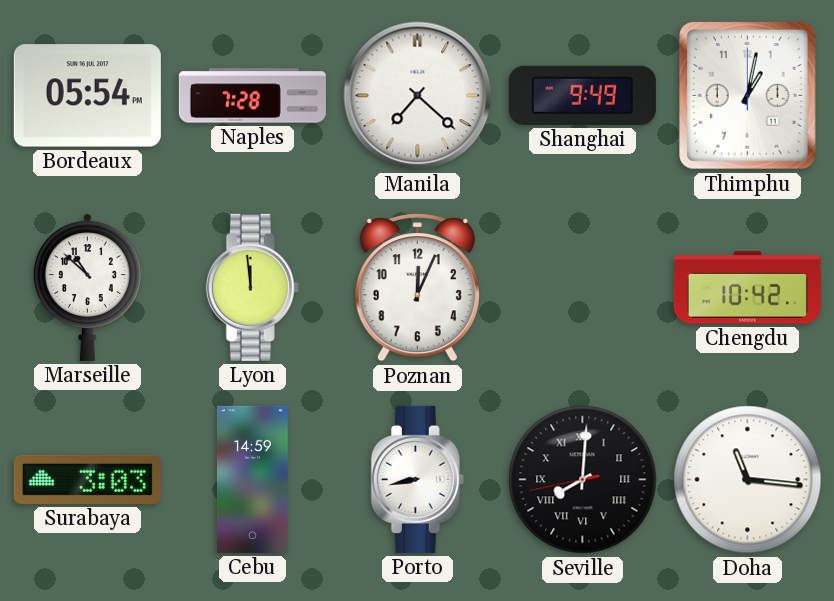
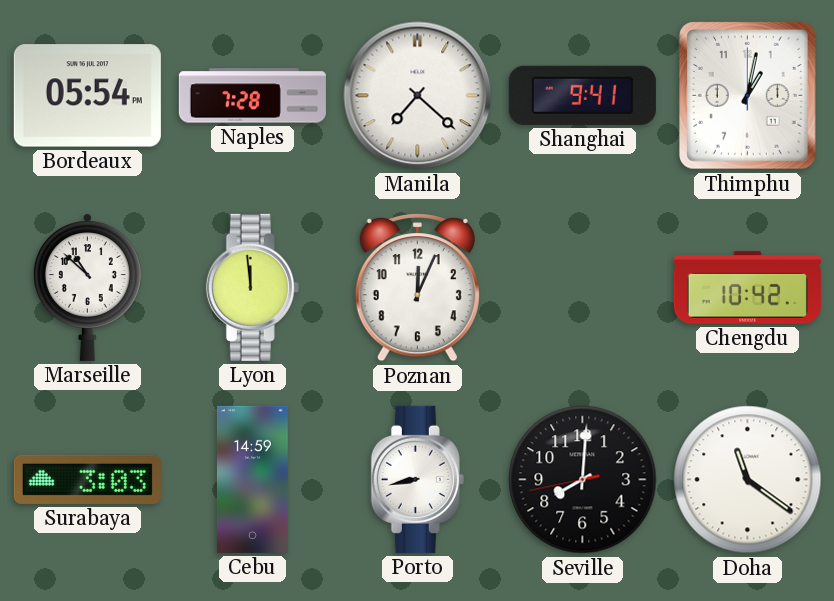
Shanghai: 9:49 -> 9:41 (582, 95)
Seville numerals: Roman -> Arabic (583, 480)
Doha: 11:16 -> 11:21 (748, 480)
